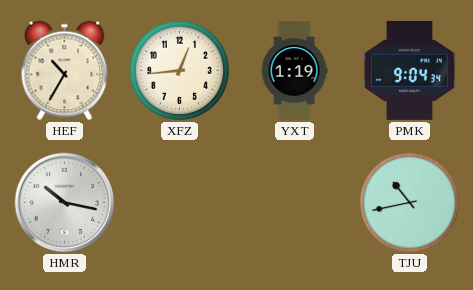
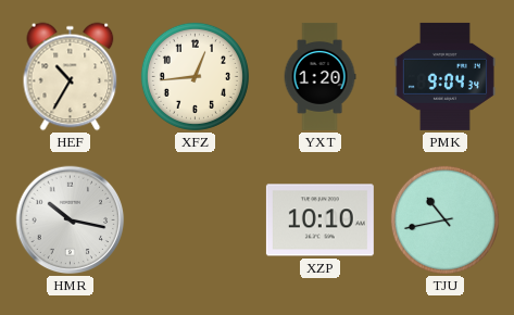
YXT: 1:19 -> 1:20 (319, 76)
XZP: none -> 10:10 (319, 220)
